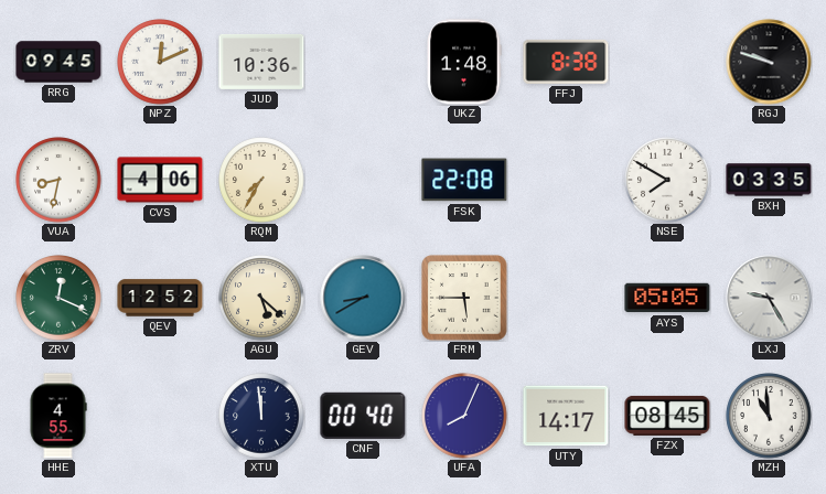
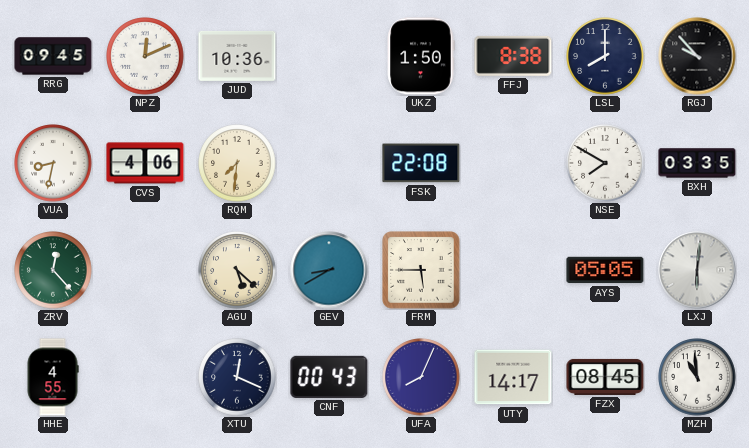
UKZ: 1:48 -> 1:50 (421, 56)
LSL: none -> 8:00 (605, 56)
RGJ: 9:48 -> 9:53 (697, 56)
RQM: 7:35 -> 7:31 (237, 163)
ZRV: 12:19 -> 12:23 (53, 270)
QEV: 12:52 -> none (160, 298)
LXJ: 9:25 -> 6:01 (697, 270)
XTU: 11:59 -> 12:19 (237, 377)
CNF: 00:40 -> 00:43 (329, 377)
